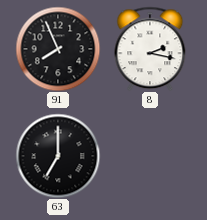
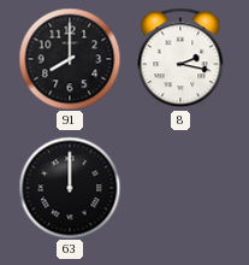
91: 7:56 -> 8:00 (70, 59)
63: 7:00 -> 12:00 (70, 188)
